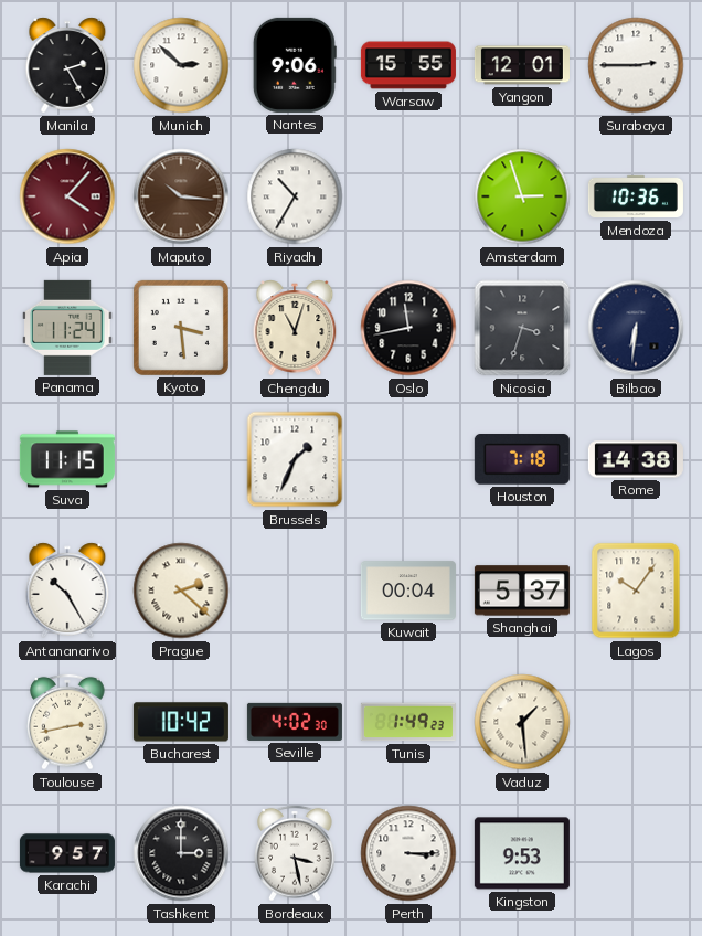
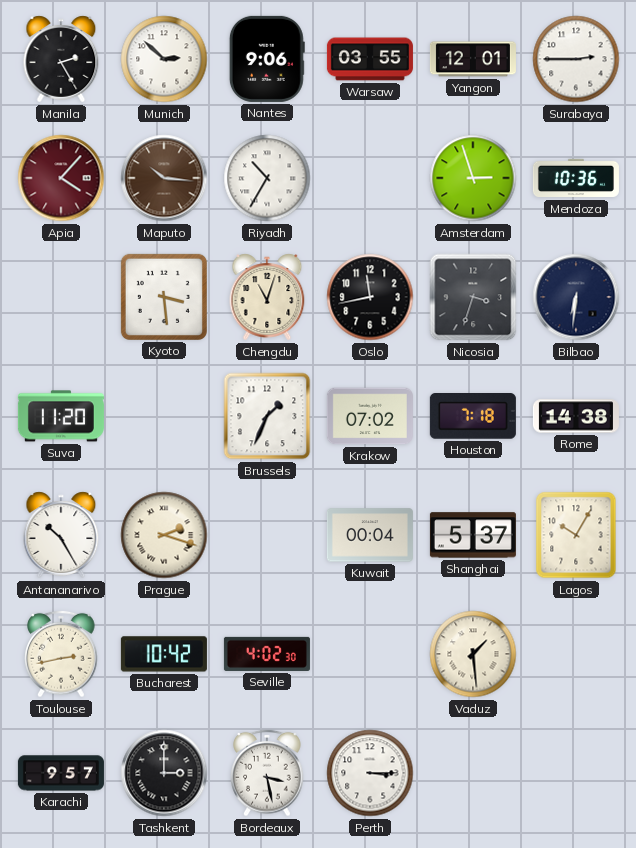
Warsaw: 15:55 -> 03:55 (370, 59)
Panama: 11:24 -> none (67, 328)
Suva: 11:15 -> 11:20 (61, 416)
Krakow: none -> 07:02 (370, 416)
Prague: 2:22 -> 2:18 (164, 535)
Lagos: 10:06 -> 10:05 (576, 535)
Tunis: 1:49 -> none (408, 722)
Kingston: 9:53 -> none (522, 853)
